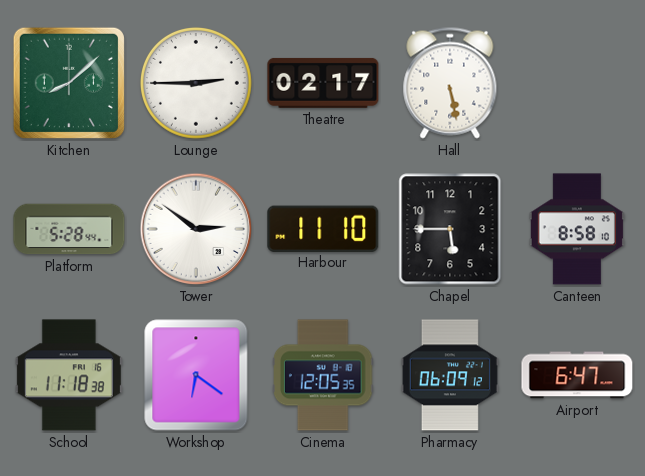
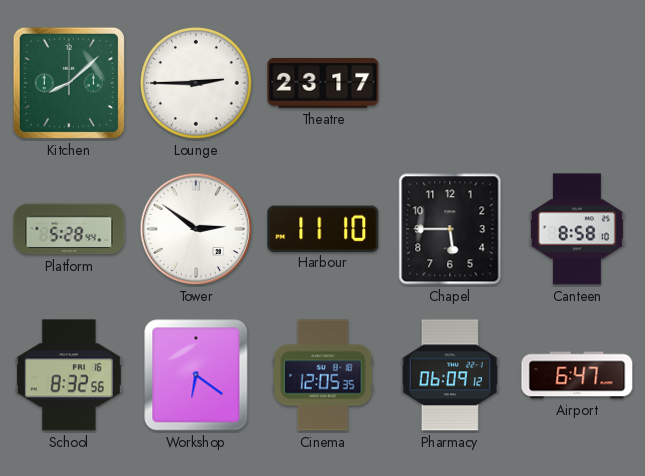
Theatre: 02:17 -> 23:17 (323, 83)
Hall: 5:28 -> none (450, 83)
School: 11:18 -> 8:32 (69, 375)
